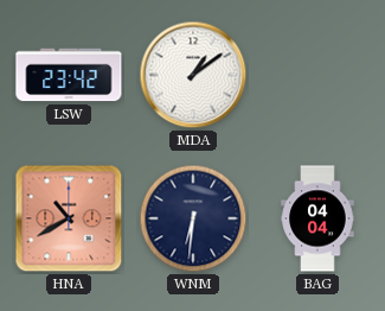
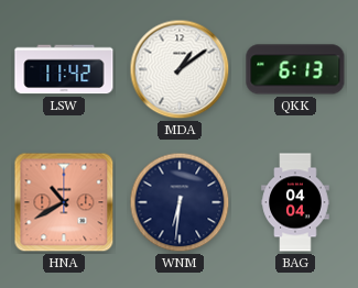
LSW: 23:42 -> 11:42 (64, 69)
QKK: none -> 6:13 (295, 69)
